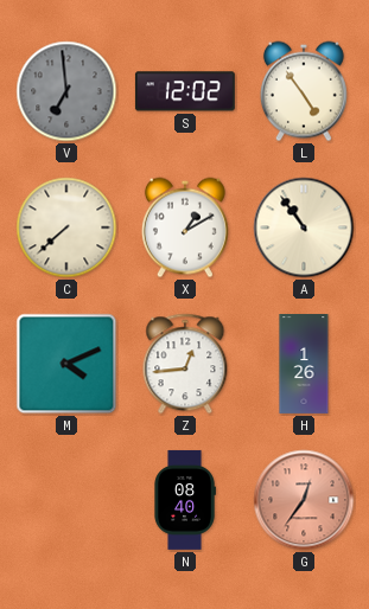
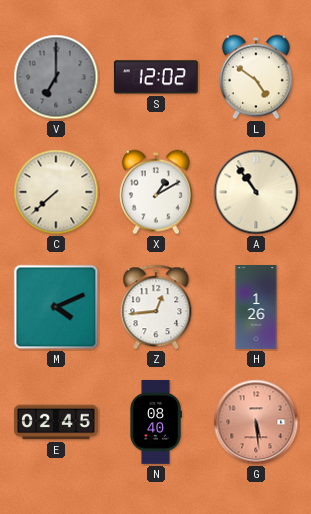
V: 6:59 -> 7:00 (56, 77)
L: 4:54 -> 4:51 (256, 77)
E: none -> 02:45 (56, 422)
G: 12:36 -> 5:29 (256, 422)
